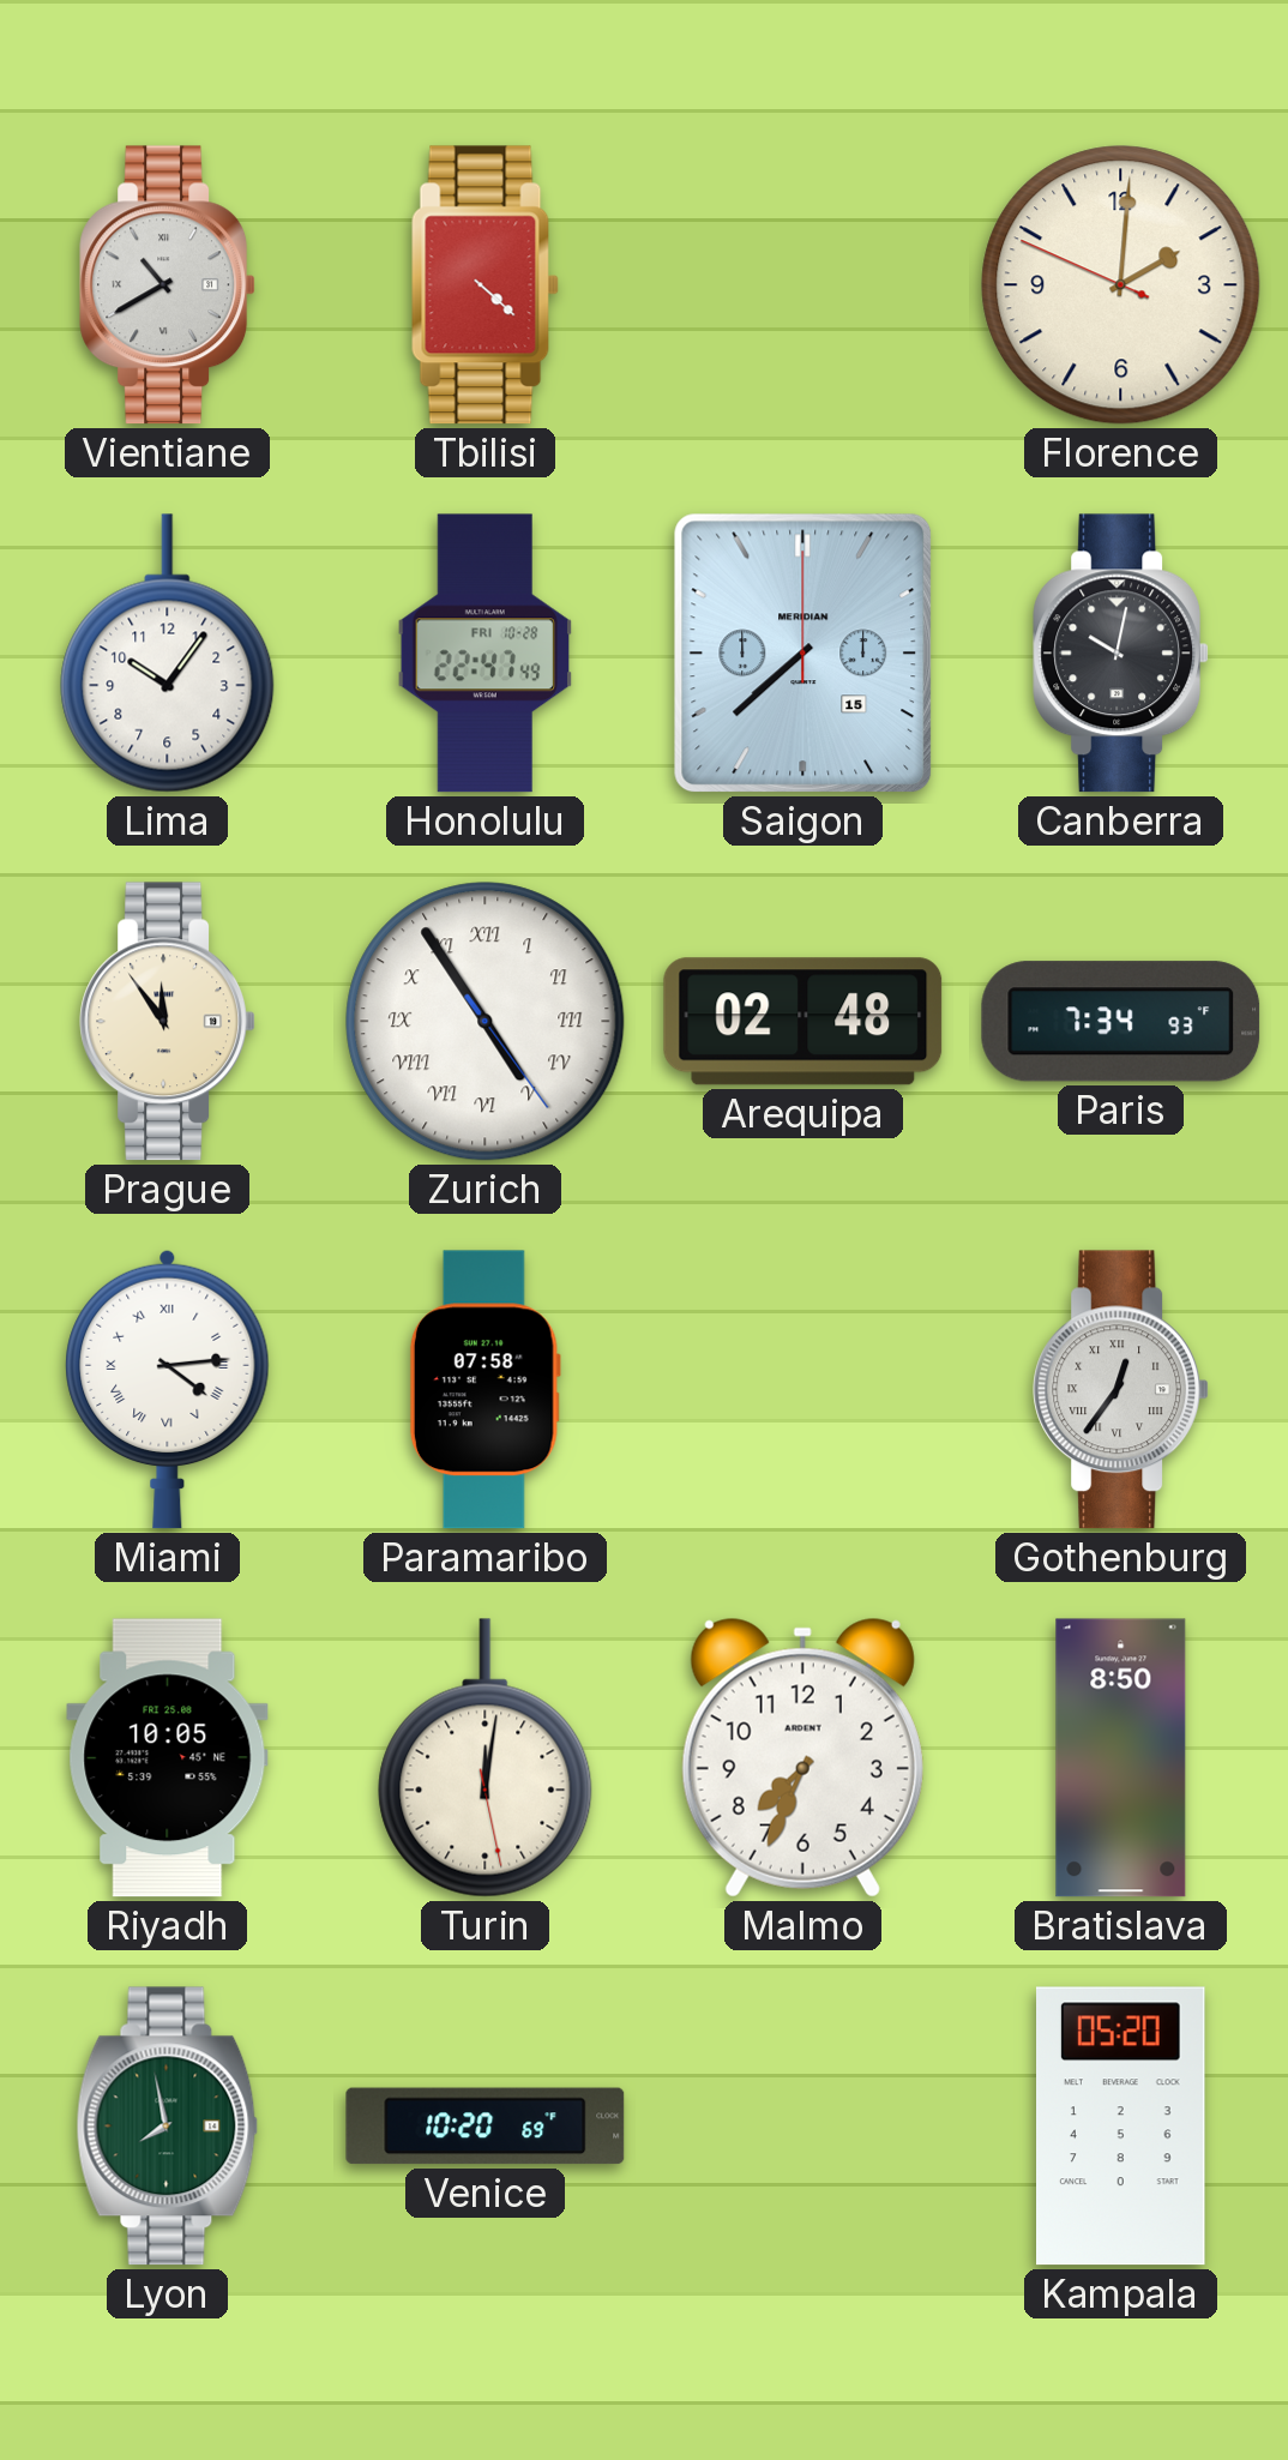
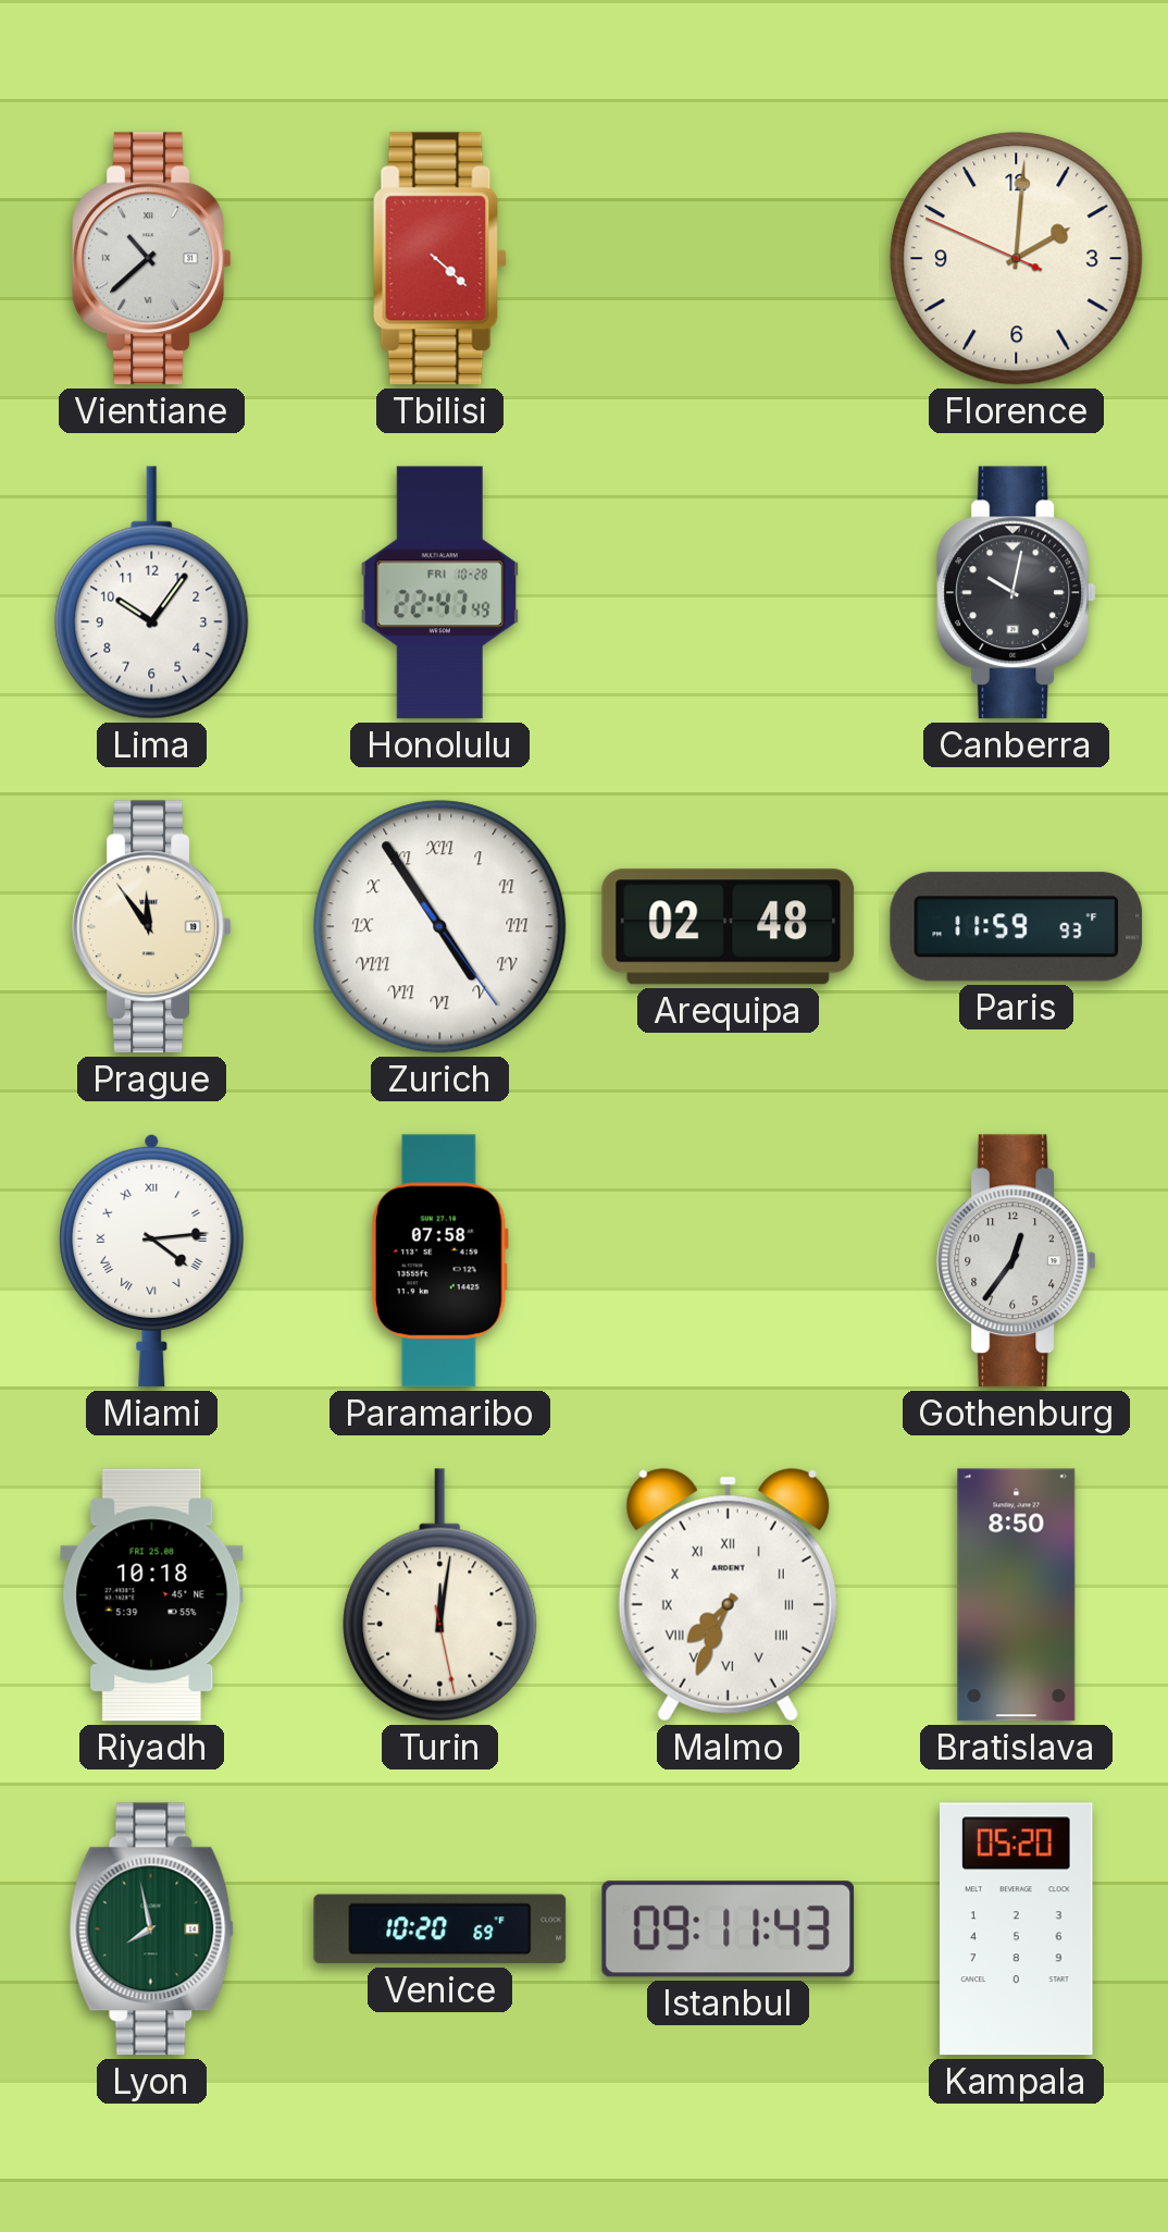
Vientiane: 10:40 -> 10:38 (151, 259)
Saigon: 7:38 -> none (804, 654)
Paris: 7:34 -> 11:59 (1017, 927)
Gothenburg numerals: Roman -> Arabic (1016, 1261)
Riyadh: 10:05 -> 10:18 (152, 1595)
Malmo numerals: Arabic -> Roman (728, 1594)
Istanbul: none -> 09:11 (729, 1929)
